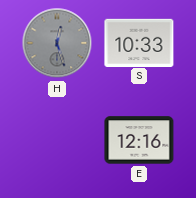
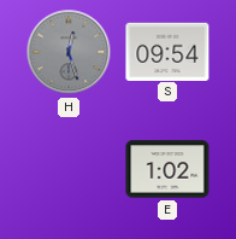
S: 10:33 -> 09:54 (167, 51)
E: 12:16 -> 1:02 (167, 169)
